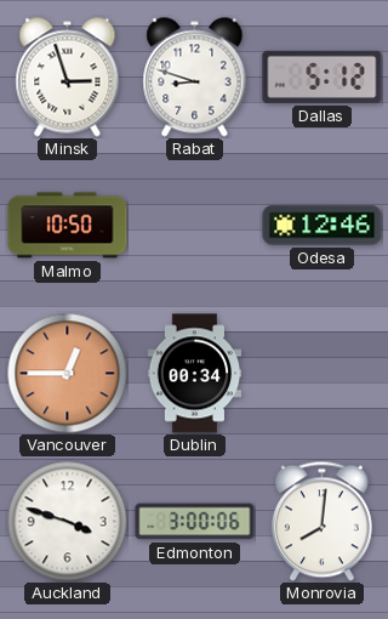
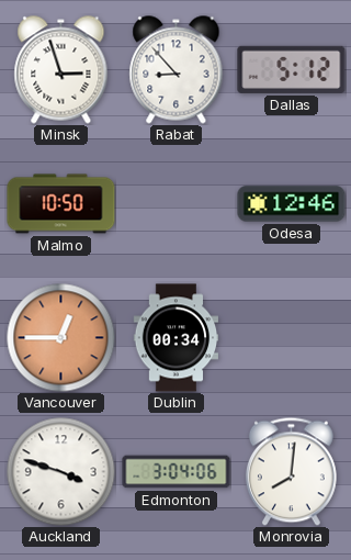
Rabat: 8:48 -> 8:53 (177, 70)
Edmonton: 3:00 -> 3:04 (177, 472)
